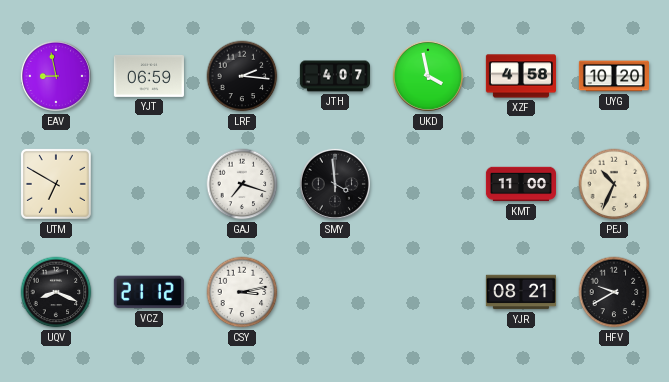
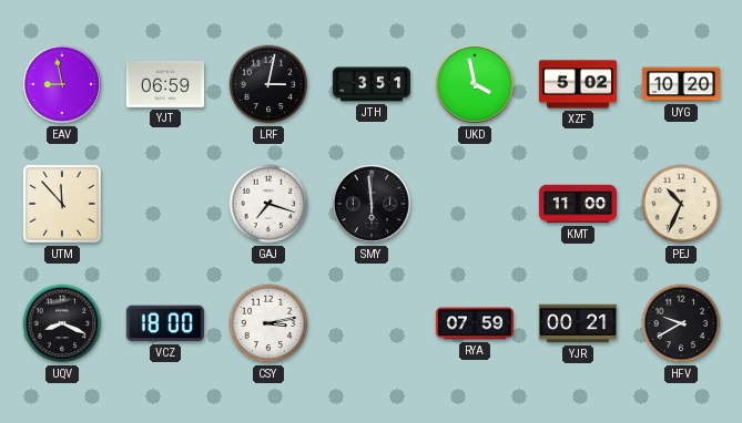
LRF: 2:16 -> 3:02 (268, 84)
JTH: 4:07 -> 3:51 (372, 84)
XZF: 4:58 -> 5:02 (578, 84)
UTM: 6:50 -> 11:53 (62, 204)
SMY: 3:59 -> 5:59 (372, 204)
VCZ: 21:12 -> 18:00 (165, 323)
RYA: none -> 07:59 (475, 323)
YJR: 08:21 -> 00:21 (578, 323)
